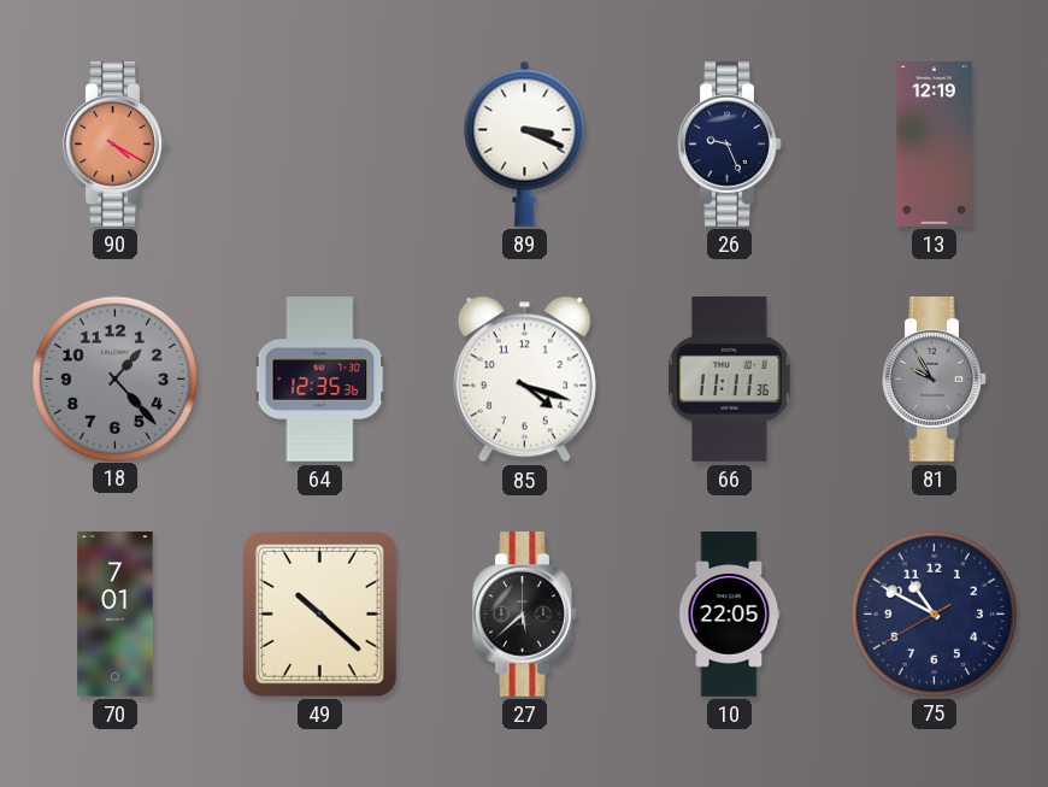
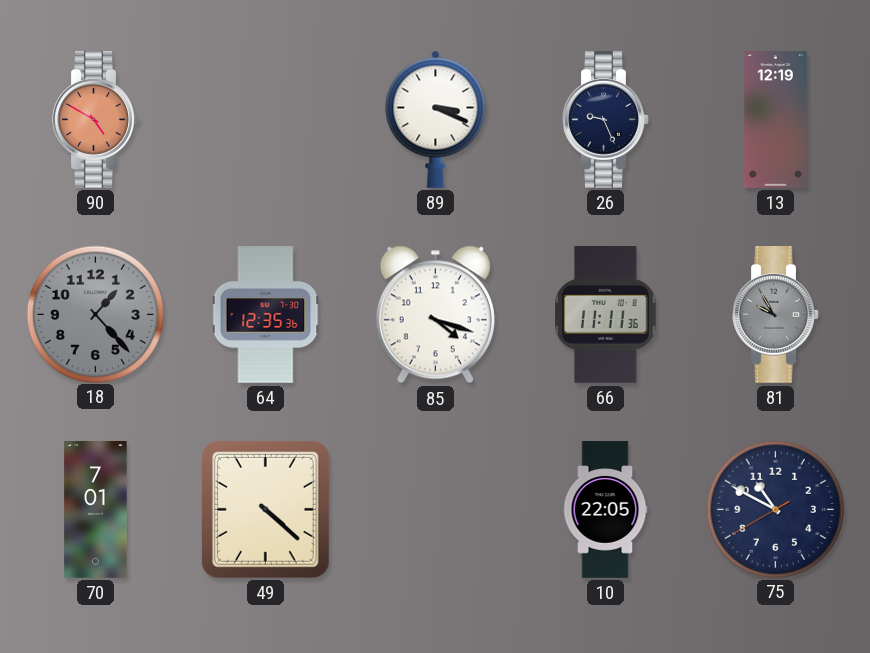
90: 4:20 -> 4:50 (96, 120)
49: 10:22 -> 4:22 (265, 509)
27: 5:38 -> none (525, 615)
